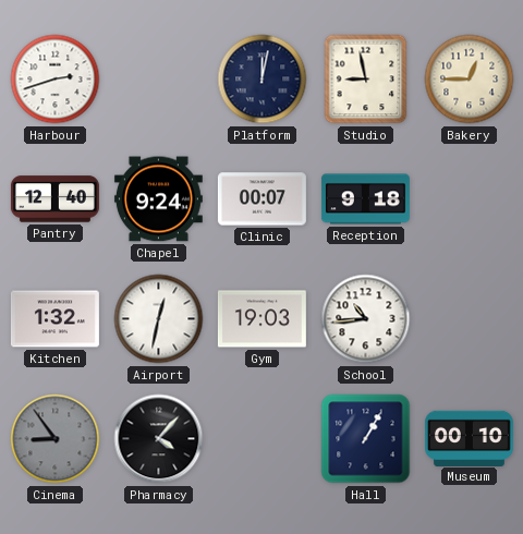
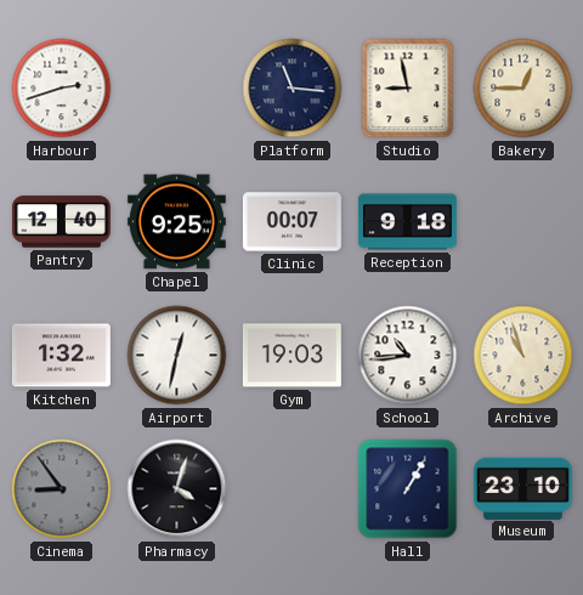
Platform: 12:02 -> 11:16 (293, 89)
Chapel: 9:24 -> 9:25 (176, 222)
Archive: none -> 10:57 (523, 356)
Pharmacy: 4:07 -> 4:03 (177, 489)
Museum: 00:10 -> 23:10 (522, 488)
